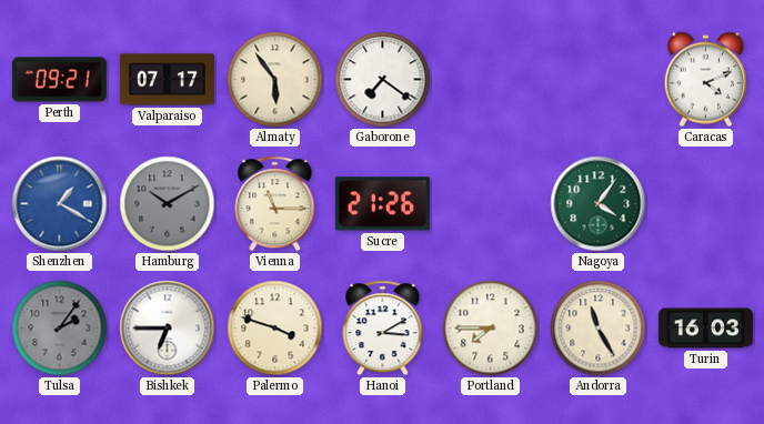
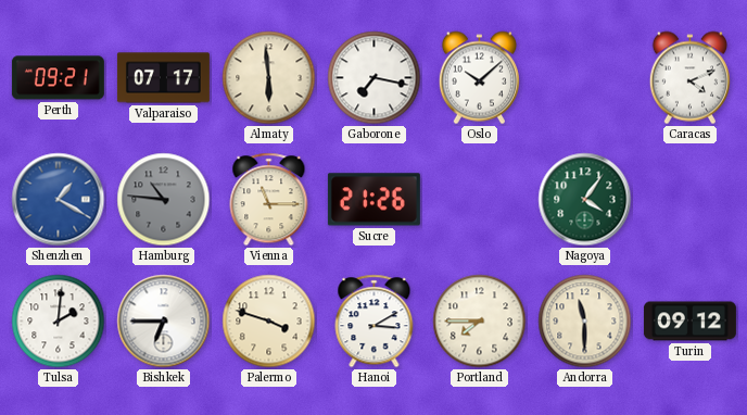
Almaty: 5:54 -> 5:59 (269, 78)
Gaborone: 7:21 -> 7:17 (375, 78)
Oslo: none -> 10:08 (479, 78)
Hamburg: 10:10 -> 10:46 (164, 200)
Tulsa: 2:06 -> 2:01 (59, 322)
Tulsa dial: grey -> white (59, 322)
Andorra: 11:25 -> 11:30 (585, 322)
Turin: 16:03 -> 09:12 (689, 322)
